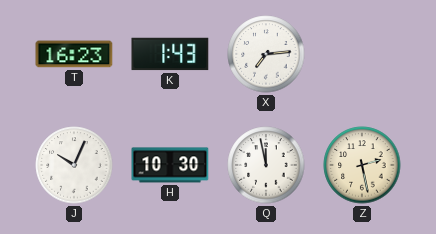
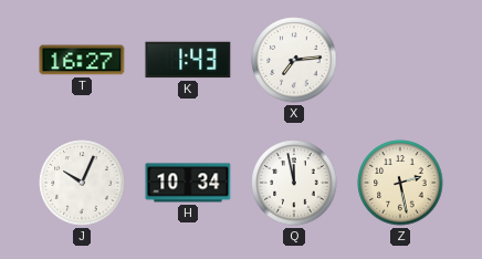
T: 16:23 -> 16:27 (82, 60)
H: 10:30 -> 10:34 (188, 183)
